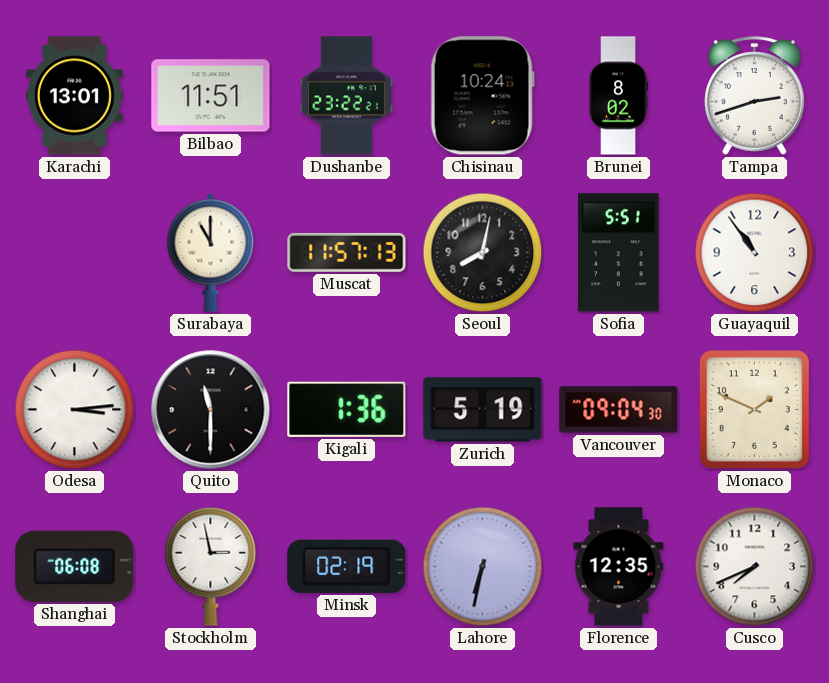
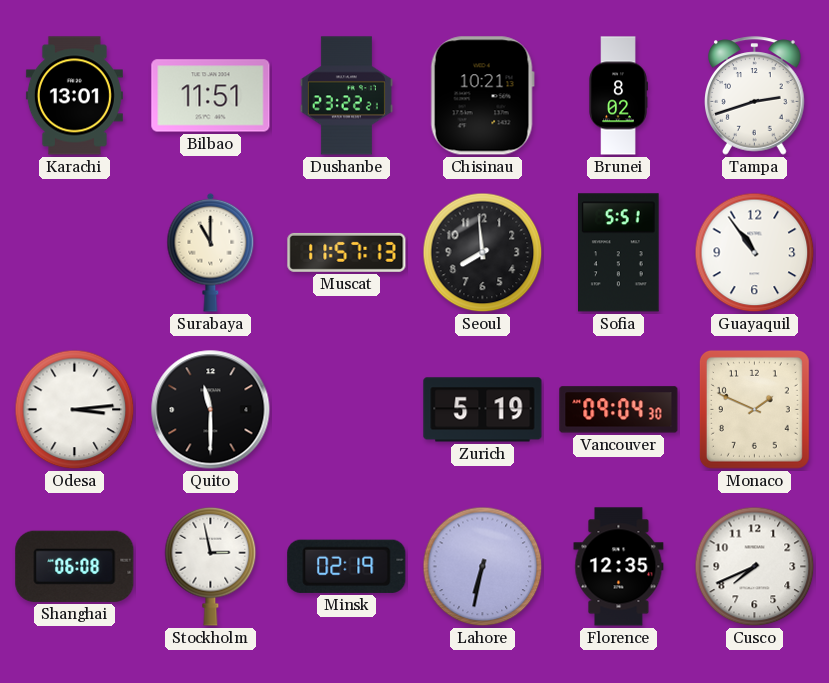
Chisinau: 10:24 -> 10:21 (482, 96)
Seoul: 8:02 -> 7:59 (483, 253)
Kigali: 1:36 -> none (347, 409)
